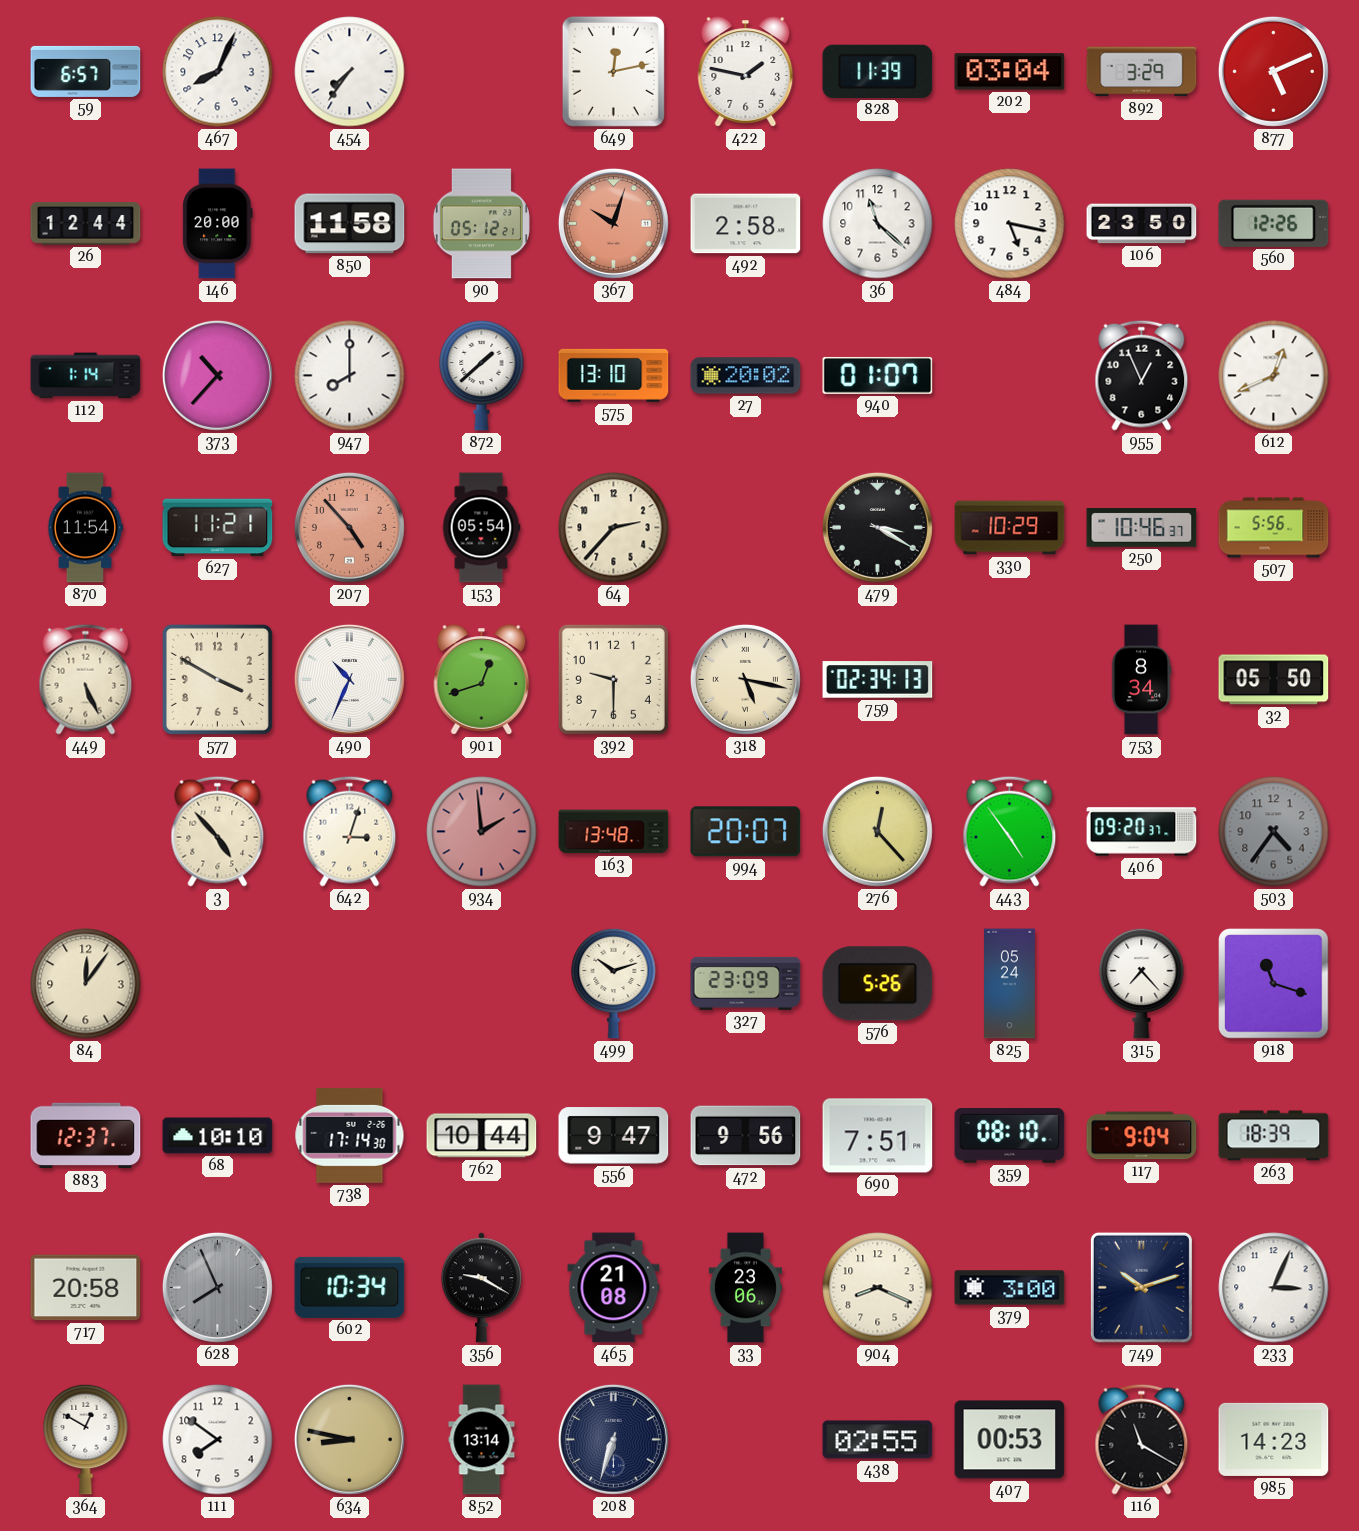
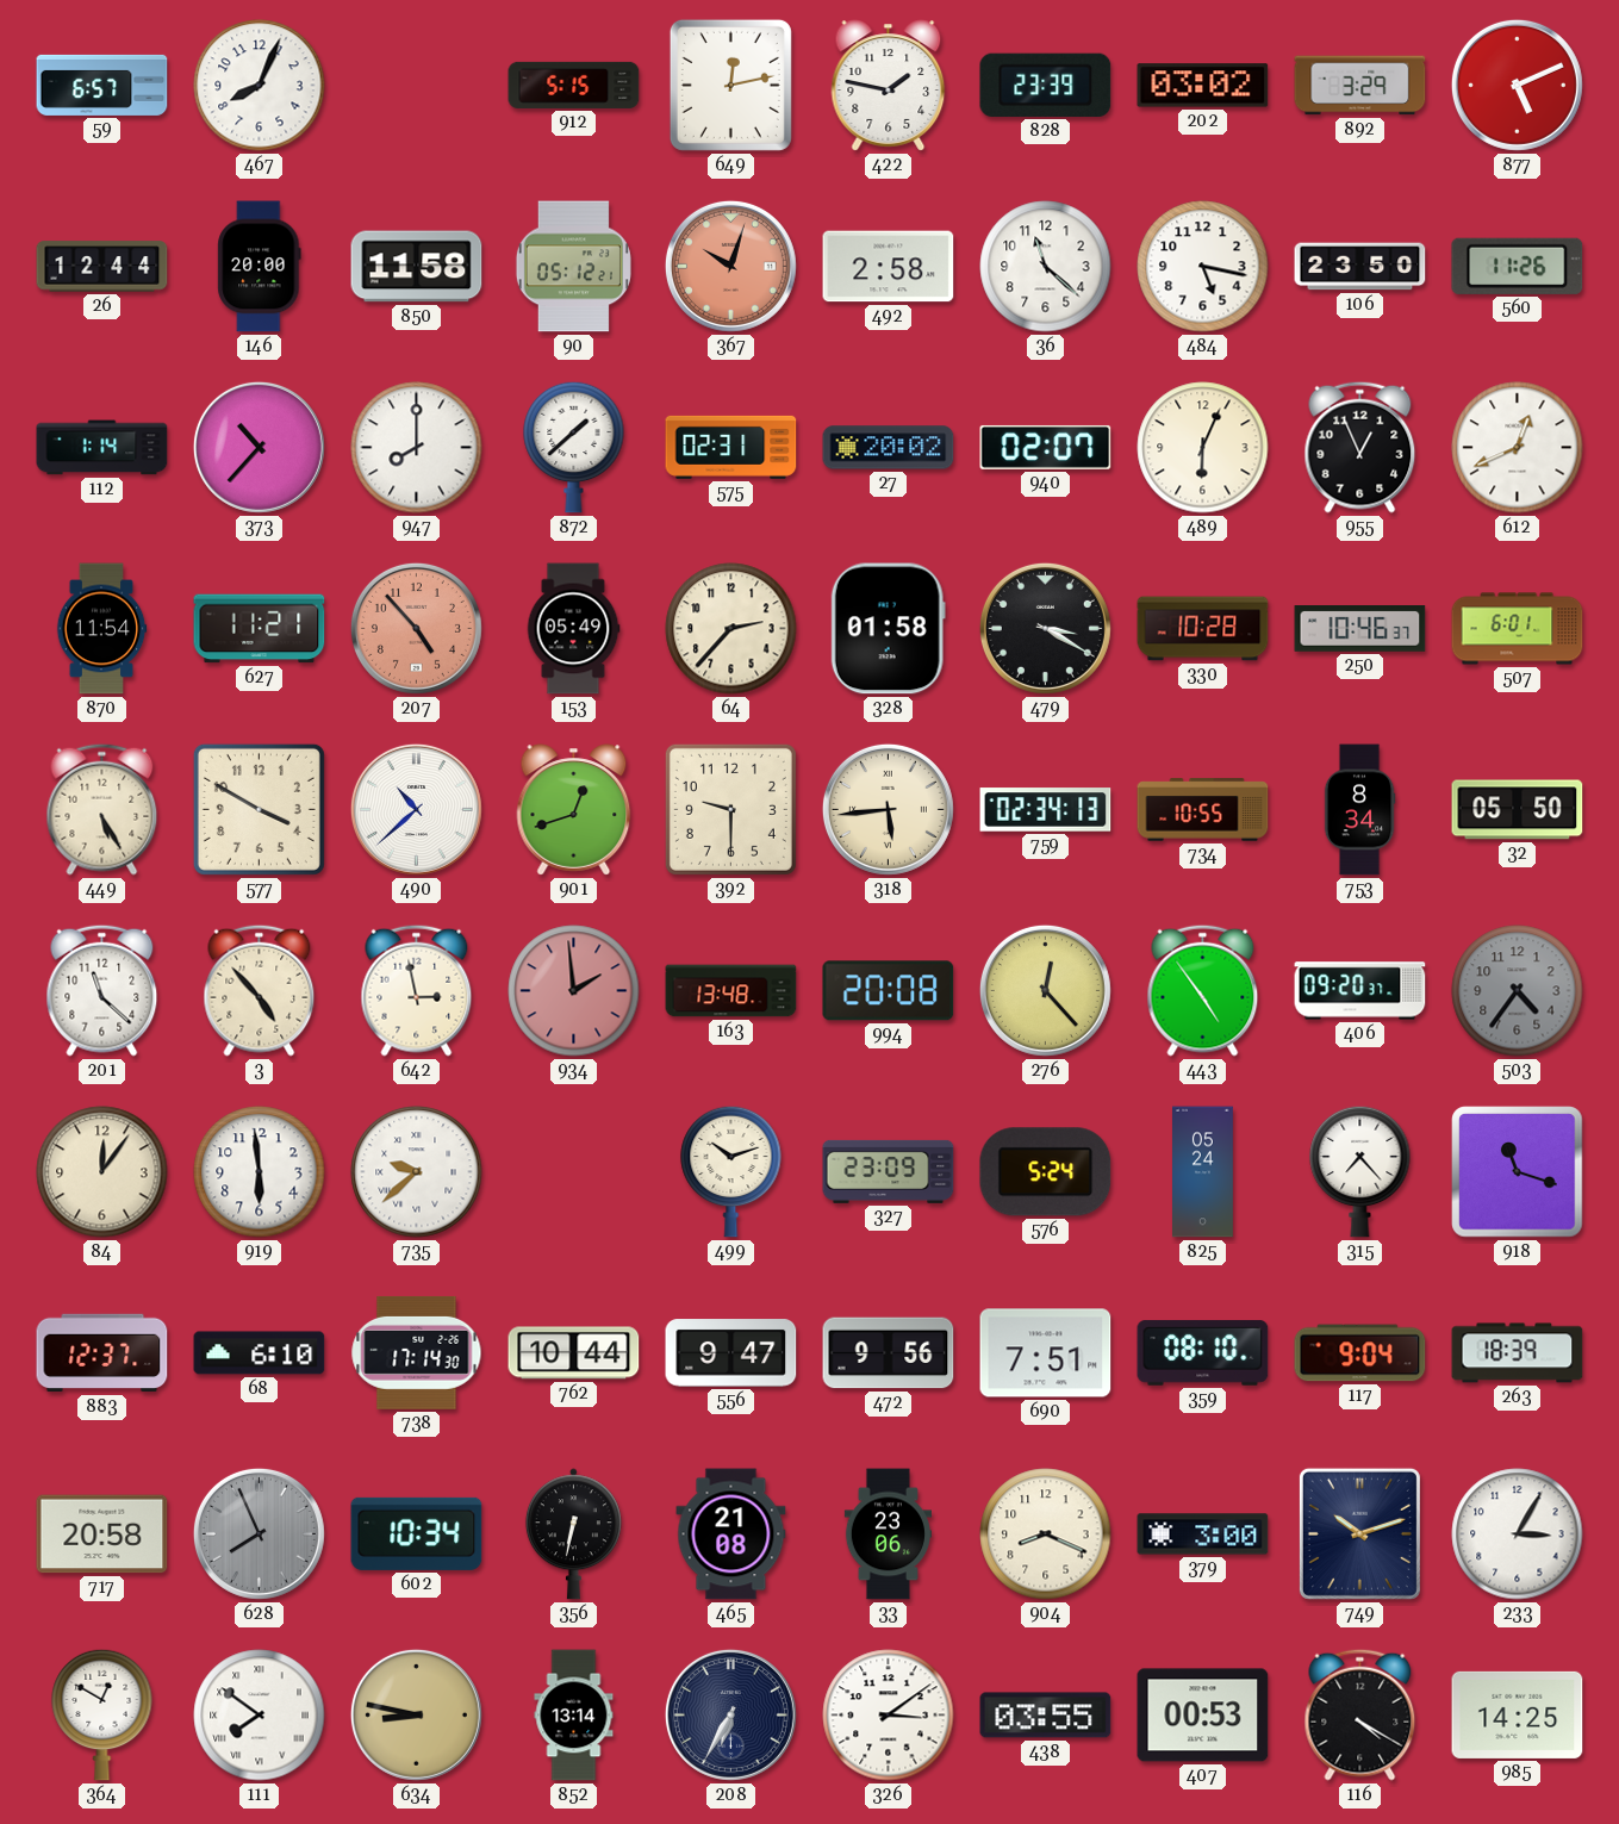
454: 7:36 -> none (350, 72)
912: none -> 5:15 (574, 85)
828: 11:39 -> 23:39 (1046, 85)
202: 03:04 -> 03:02 (1203, 86)
560: 12:26 -> 11:26 (1518, 266)
575: 13:10 -> 02:31 (731, 447)
940: 01:07 -> 02:07 (1046, 447)
489: none -> 6:04 (1203, 448)
153: 05:54 -> 05:49 (573, 629)
328: none -> 01:58 (888, 629)
330: 10:29 -> 10:28 (1203, 629)
507: 5:56 -> 6:01 (1518, 629)
449: 5:26 -> 5:25 (102, 809)
490: 10:34 -> 10:38 (416, 809)
318: 5:17 -> 5:44 (888, 809)
734: none -> 10:55 (1203, 810)
201: none -> 11:22 (102, 990)
642: 3:03 -> 2:58 (417, 990)
994: 20:07 -> 20:08 (889, 991)
919: none -> 5:59 (260, 1172)
735: none -> 9:38 (417, 1172)
576: 5:26 -> 5:24 (1046, 1172)
68: 10:10 -> 6:10 (260, 1353)
356: 9:20 -> 6:32 (573, 1534)
233: 3:04 -> 3:05 (1518, 1534)
111 numerals: Arabic -> Roman (260, 1716)
208: 6:33 -> 6:35 (730, 1714)
326: none -> 3:09 (889, 1716)
438: 02:55 -> 03:55 (1046, 1716)
116: 11:20 -> 4:20 (1360, 1714)
985: 14:23 -> 14:25 (1518, 1714)
